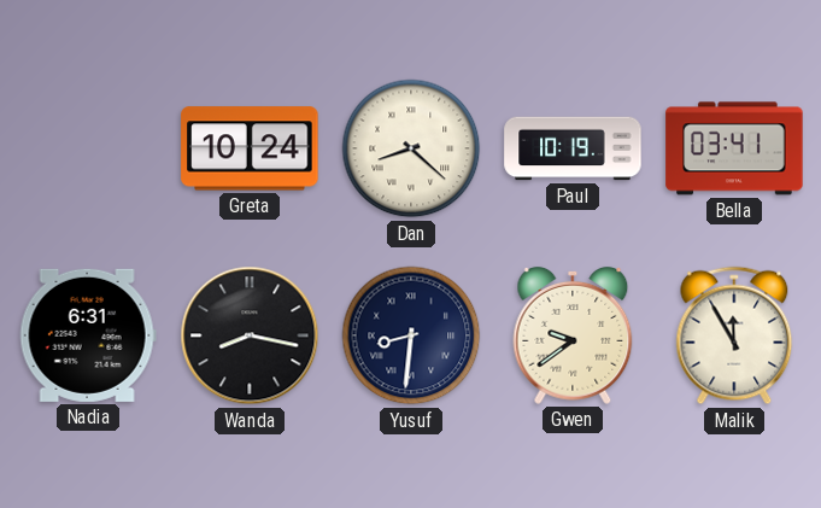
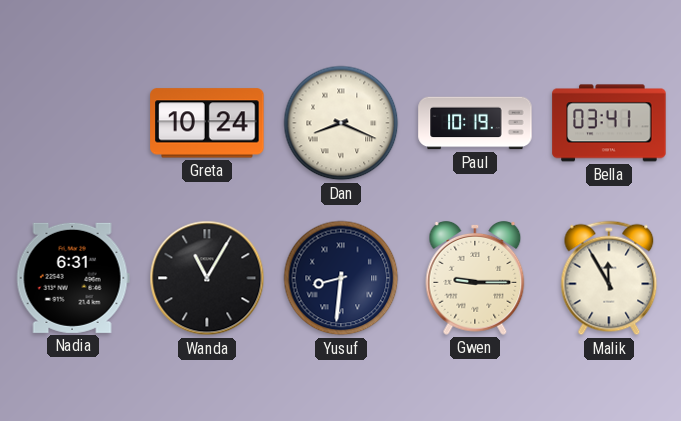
Dan: 8:22 -> 8:19 (341, 123)
Wanda: 8:17 -> 11:05 (207, 278)
Gwen: 9:39 -> 9:15 (475, 278)
